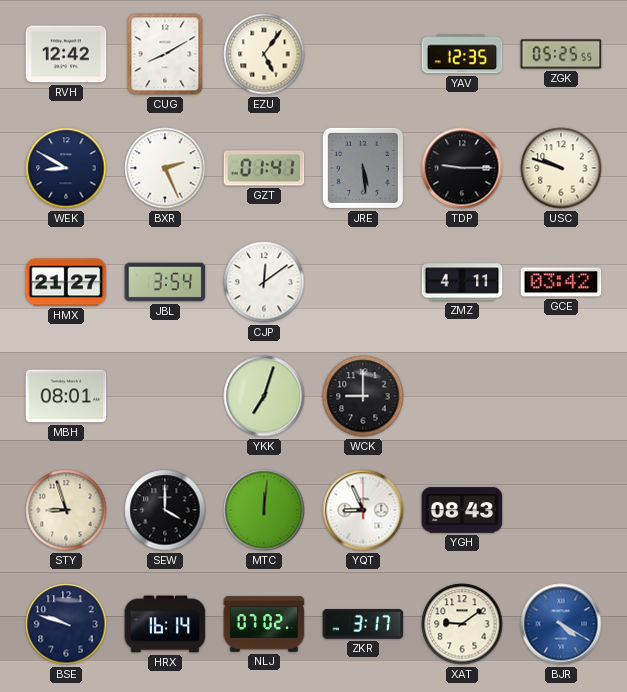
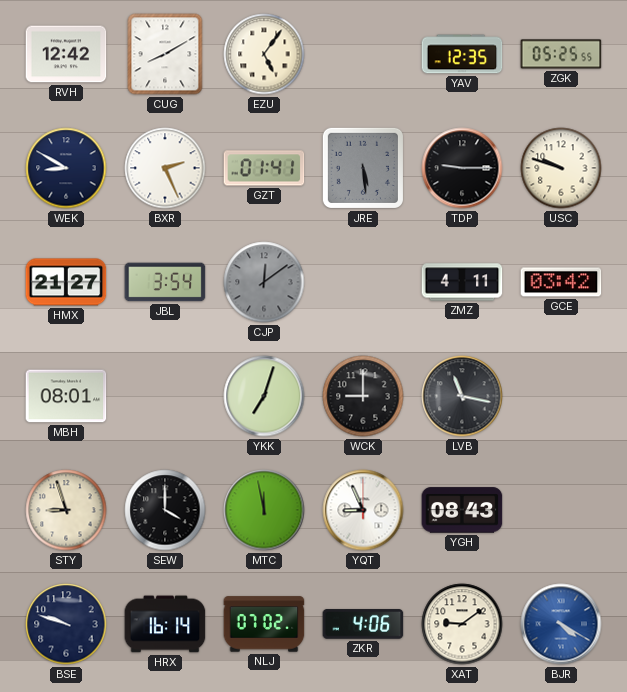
CJP dial: white -> grey (264, 282)
LVB: none -> 11:17 (462, 396)
MTC: 12:01 -> 11:58 (264, 510)
ZKR: 3:17 -> 4:06 (363, 624)
